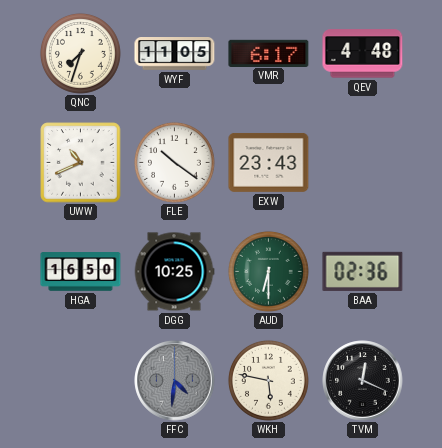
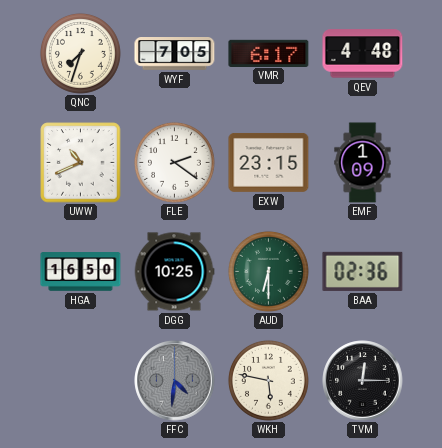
WYF: 11:05 -> 7:05 (175, 54)
FLE: 10:21 -> 2:21 (174, 162)
EXW: 23:43 -> 23:15 (269, 162)
EMF: none -> 1:09 (363, 163)
TVM: 12:19 -> 12:15 (363, 381)
